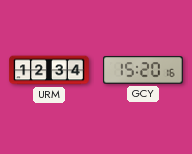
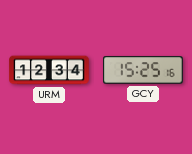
GCY: 15:20 -> 15:25 (143, 70)
